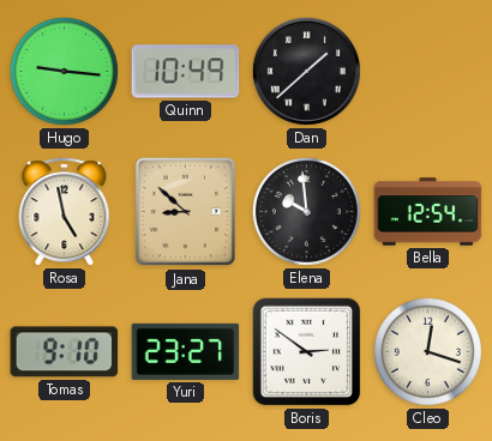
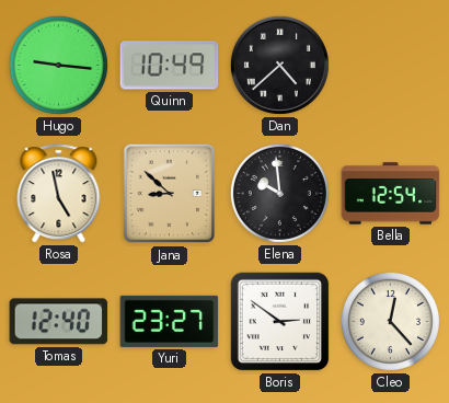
Dan: 1:38 -> 4:38 (279, 65)
Tomas: 9:10 -> 12:40 (59, 322)
Cleo: 12:18 -> 12:23 (390, 321)
